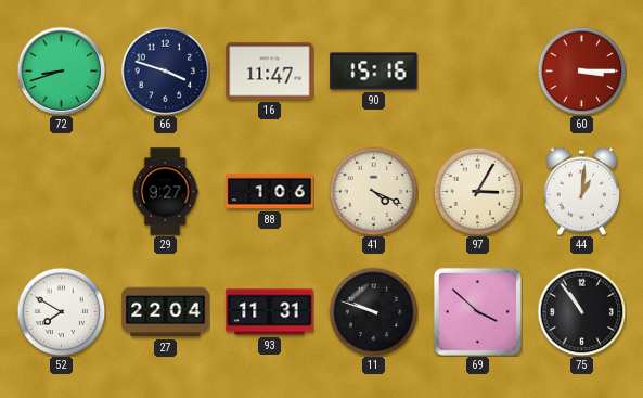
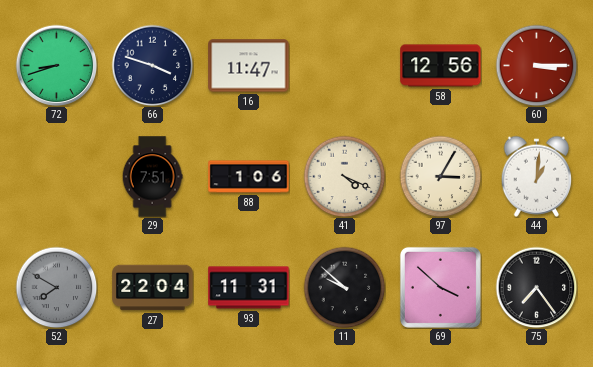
90: 15:16 -> none (374, 72)
58: none -> 12:56 (441, 66)
29: 9:27 -> 7:51 (152, 177)
52 dial: white -> grey (56, 287)
11: 9:48 -> 9:52 (344, 287)
75: 10:54 -> 7:24 (536, 287)
